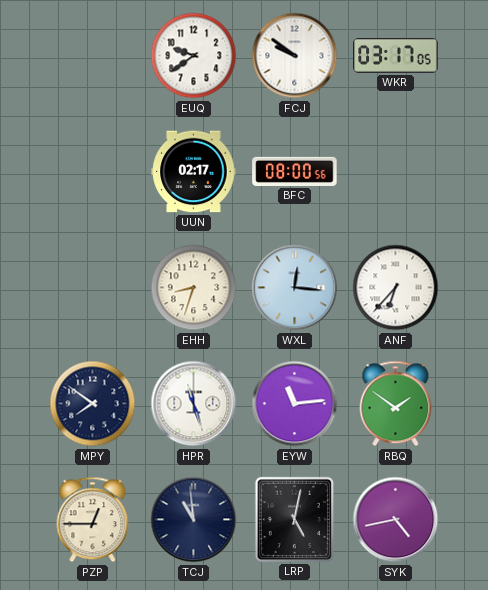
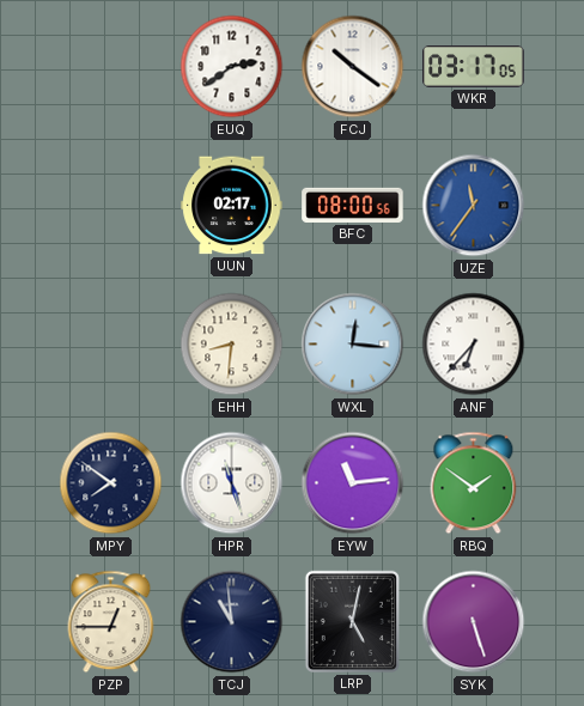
EUQ: 9:39 -> 2:39 (232, 67)
FCJ: 9:51 -> 10:21 (353, 67)
UZE: none -> 11:36 (474, 206)
EHH: 8:33 -> 8:31 (232, 345)
SYK: 4:43 -> 5:27 (474, 622)
